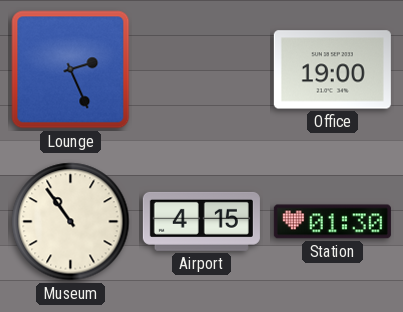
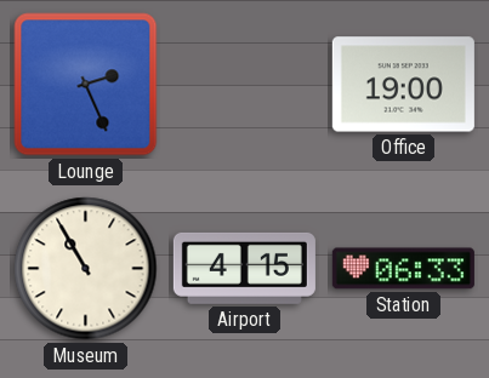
Museum: 10:54 -> 10:55 (86, 269)
Station: 01:30 -> 06:33 (403, 269)
